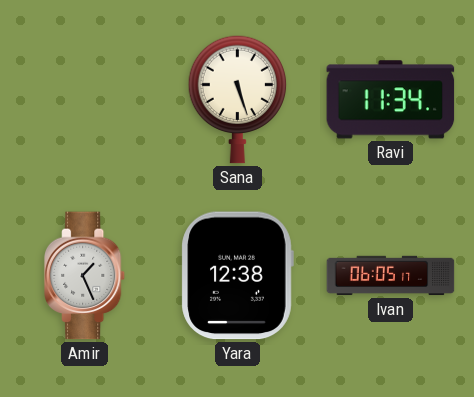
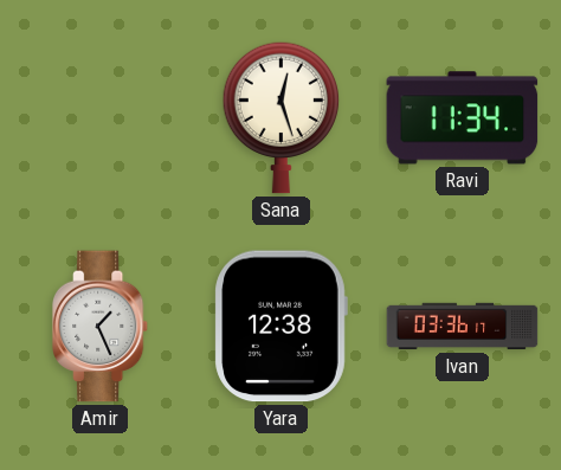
Sana: 5:27 -> 12:27 (282, 117)
Ivan: 06:05 -> 03:36 (463, 327)
